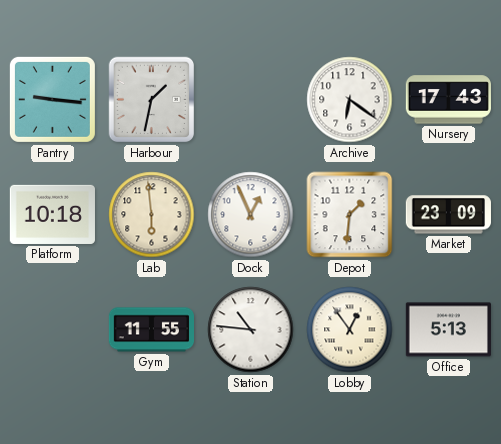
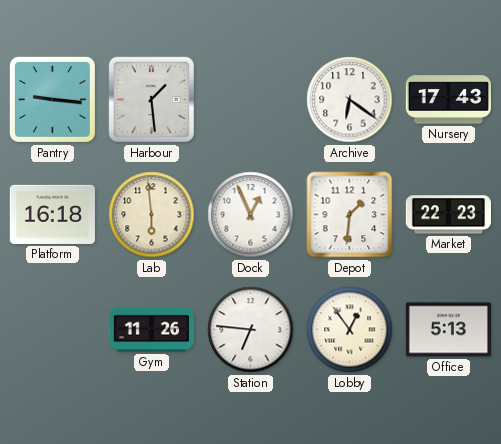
Harbour: 1:32 -> 1:29 (152, 100)
Platform: 10:18 -> 16:18 (52, 214)
Market: 23:09 -> 22:23 (448, 215)
Gym: 11:55 -> 11:26 (151, 330)
Station: 10:46 -> 6:46 (251, 330)
